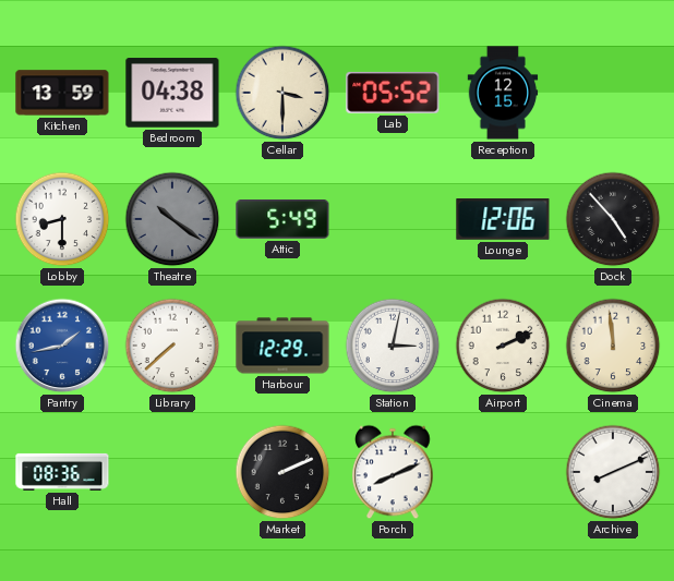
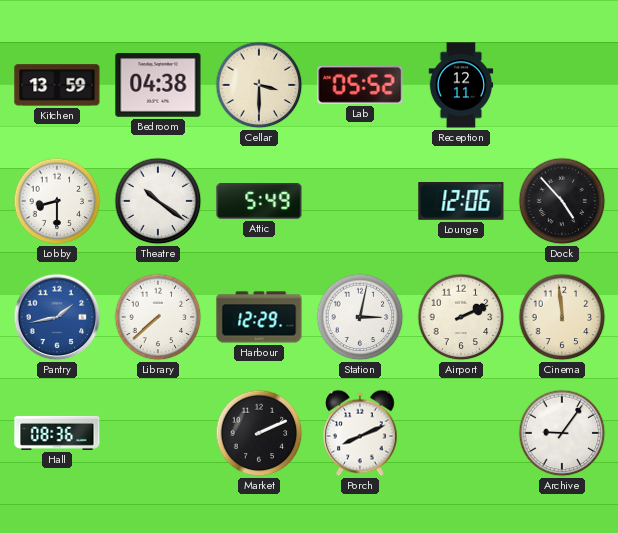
Reception: 12:15 -> 12:11 (461, 85)
Theatre dial: grey -> white (158, 201)
Archive: 8:11 -> 9:06 (562, 433)
